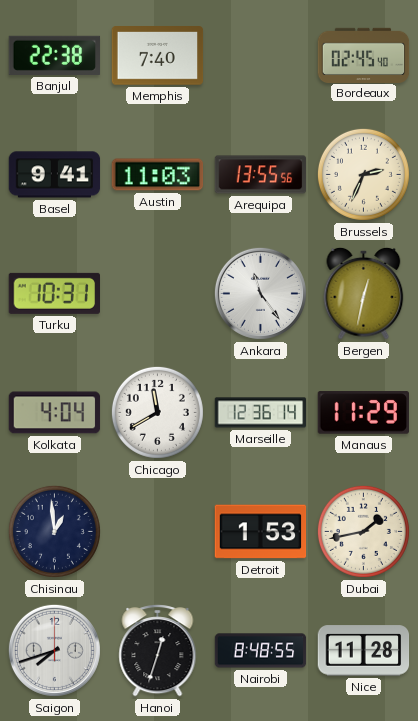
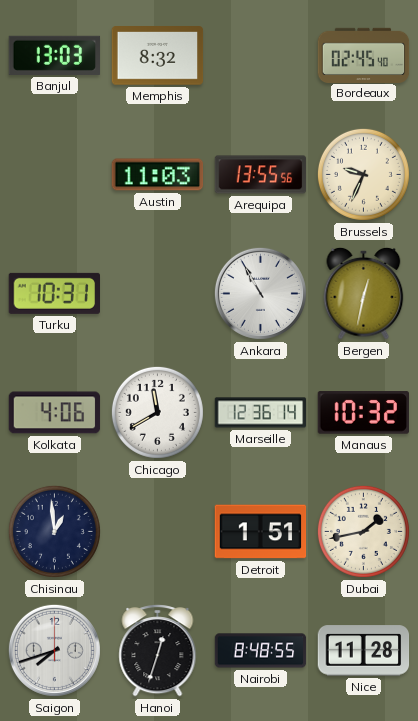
Banjul: 22:38 -> 13:03 (55, 55)
Memphis: 7:40 -> 8:32 (158, 56)
Basel: 9:41 -> none (55, 175)
Brussels: 2:34 -> 9:34 (363, 174)
Ankara: 11:24 -> 10:55 (260, 293)
Kolkata: 4:04 -> 4:06 (55, 413)
Manaus: 11:29 -> 10:32 (363, 413)
Detroit: 1:53 -> 1:51 (261, 532)
